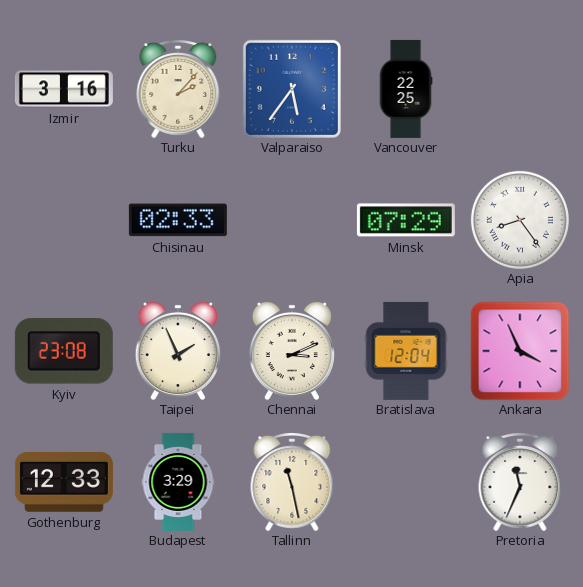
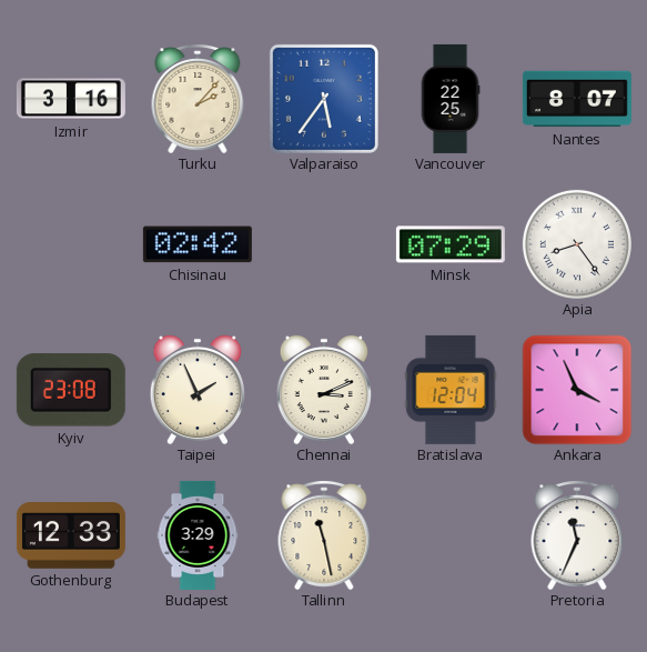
Nantes: none -> 8:07 (577, 99)
Chisinau: 02:33 -> 02:42 (198, 244)
